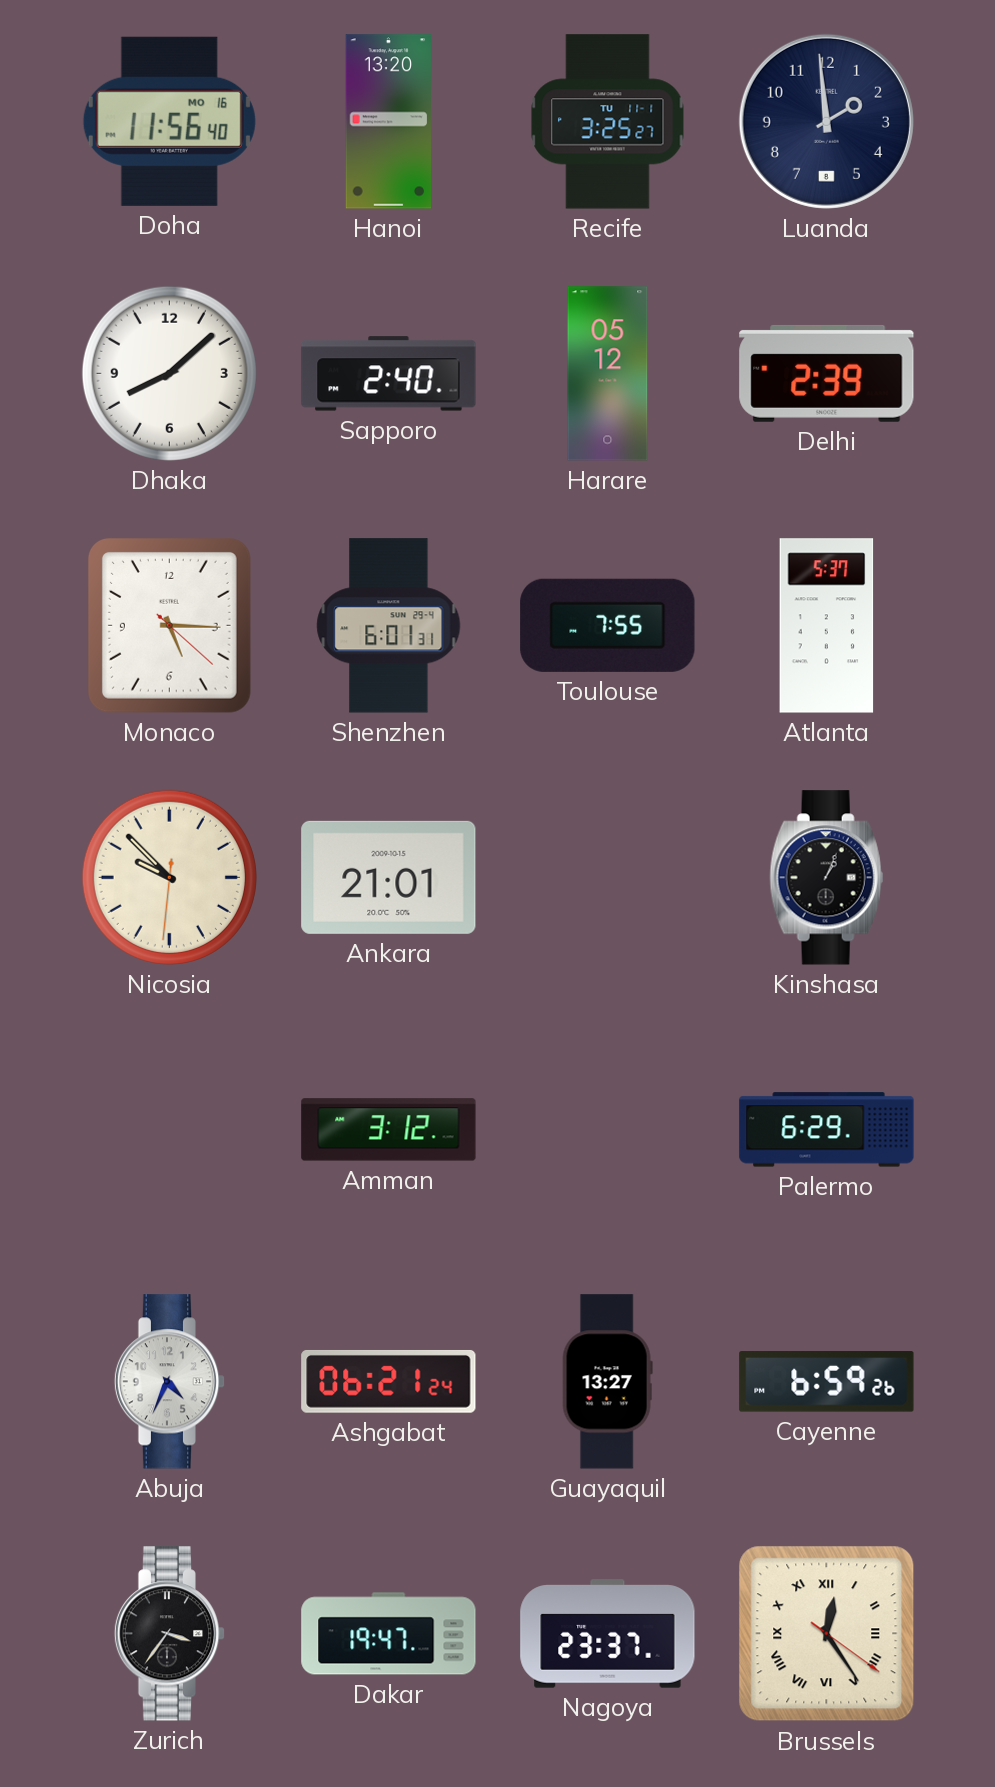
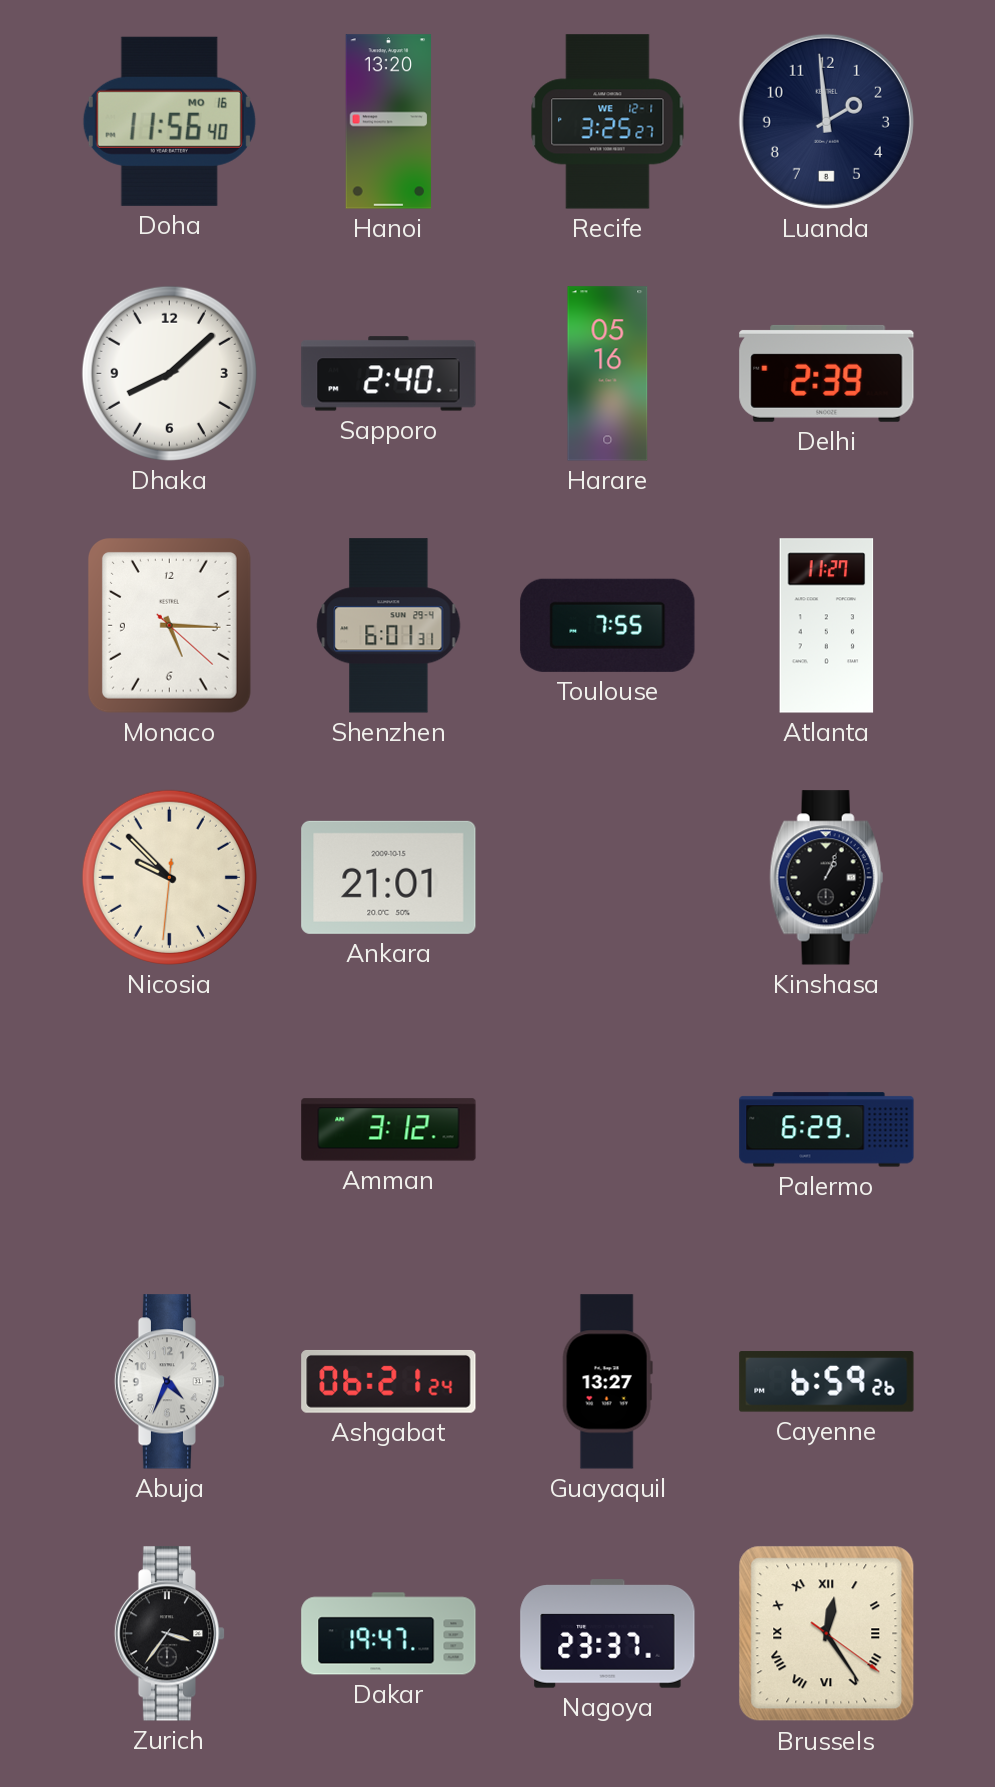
Recife date: TU 11-1 -> WE 12-1 (608, 122)
Harare: 05:12 -> 05:16 (608, 374)
Atlanta: 5:37 -> 11:27 (827, 626)
